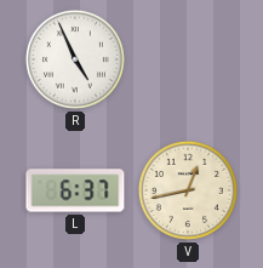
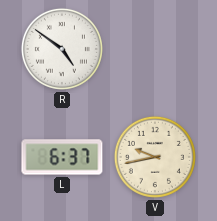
R: 4:56 -> 4:51 (62, 49)
V: 12:43 -> 9:43 (155, 157)
